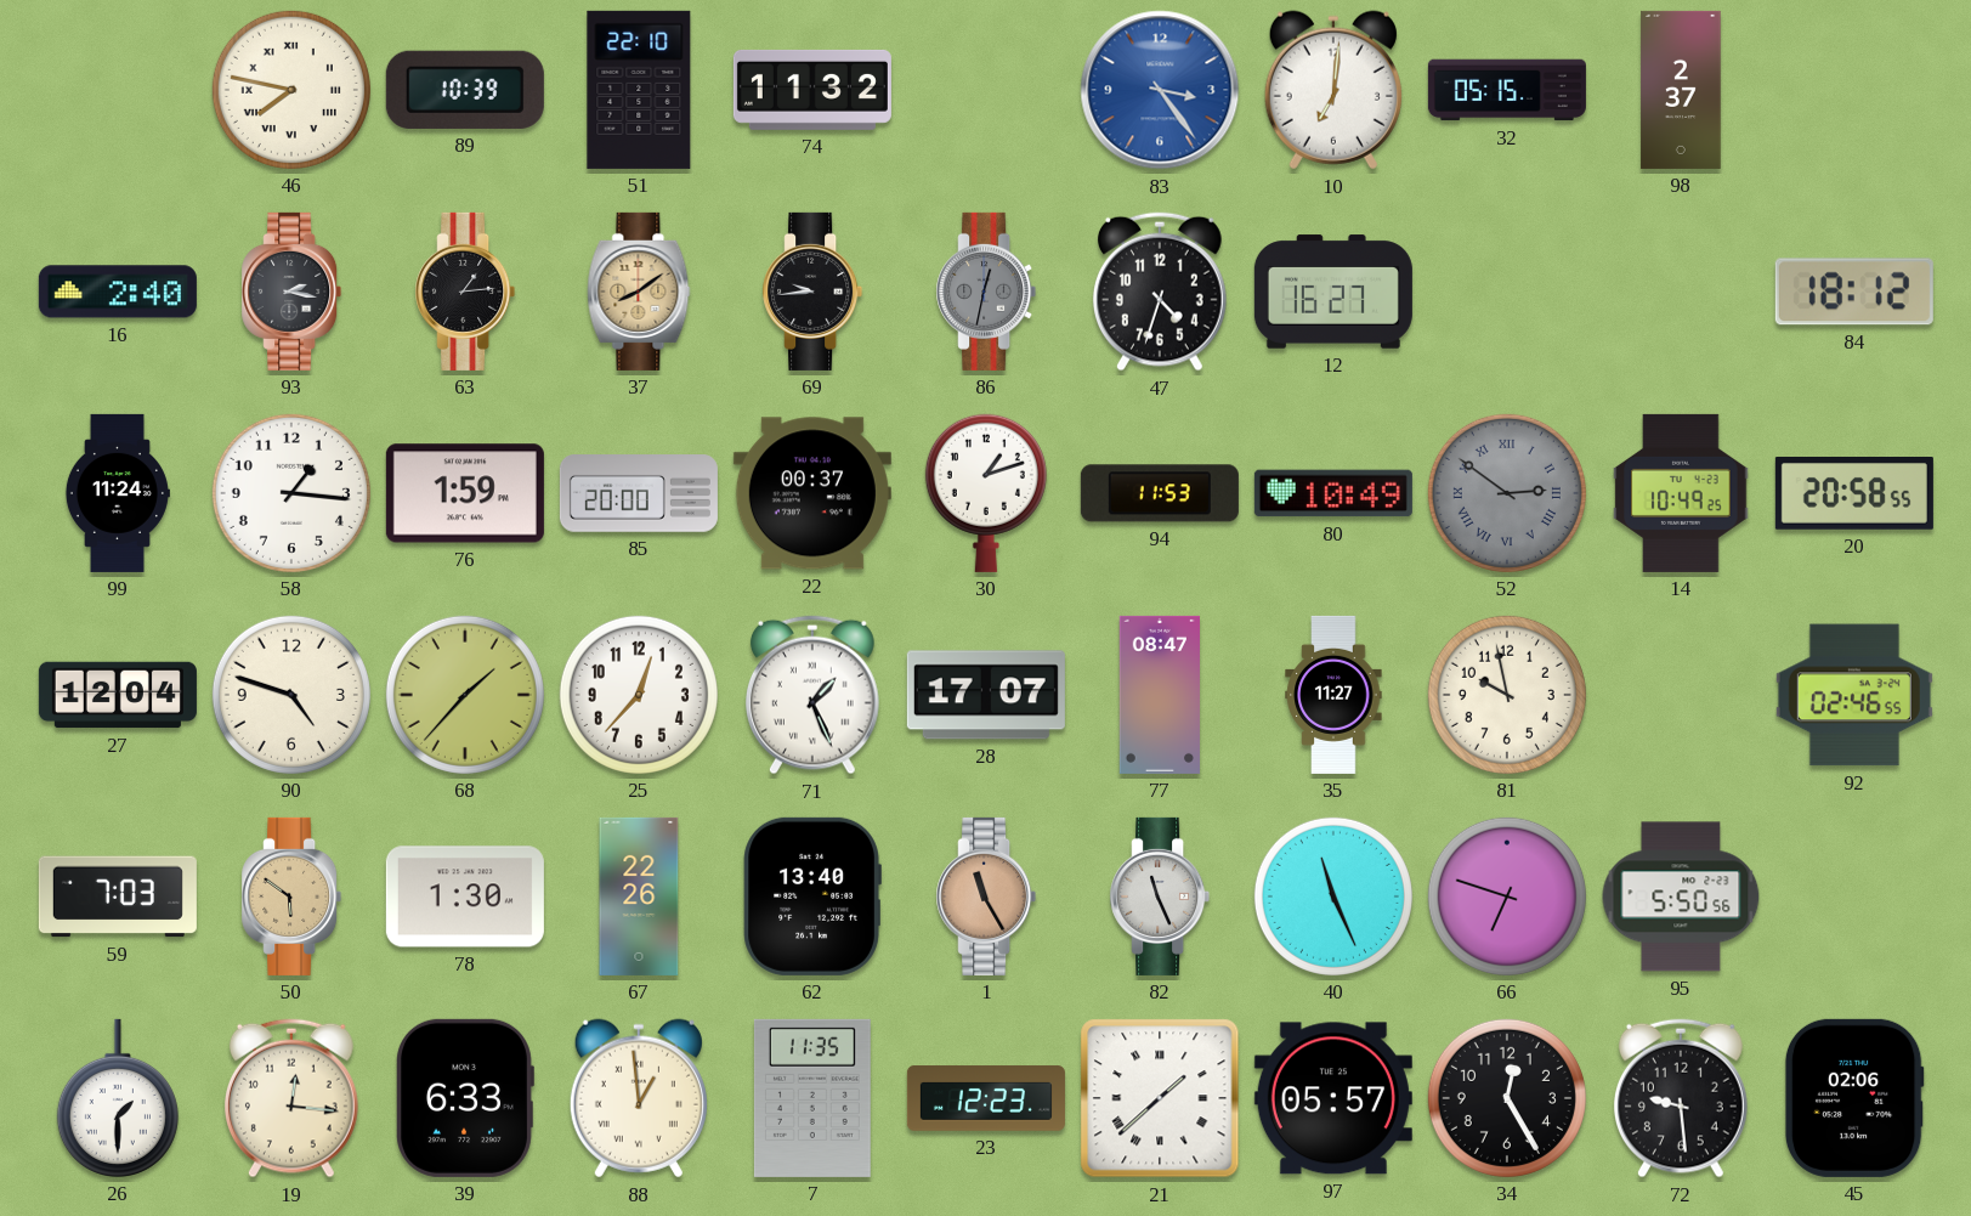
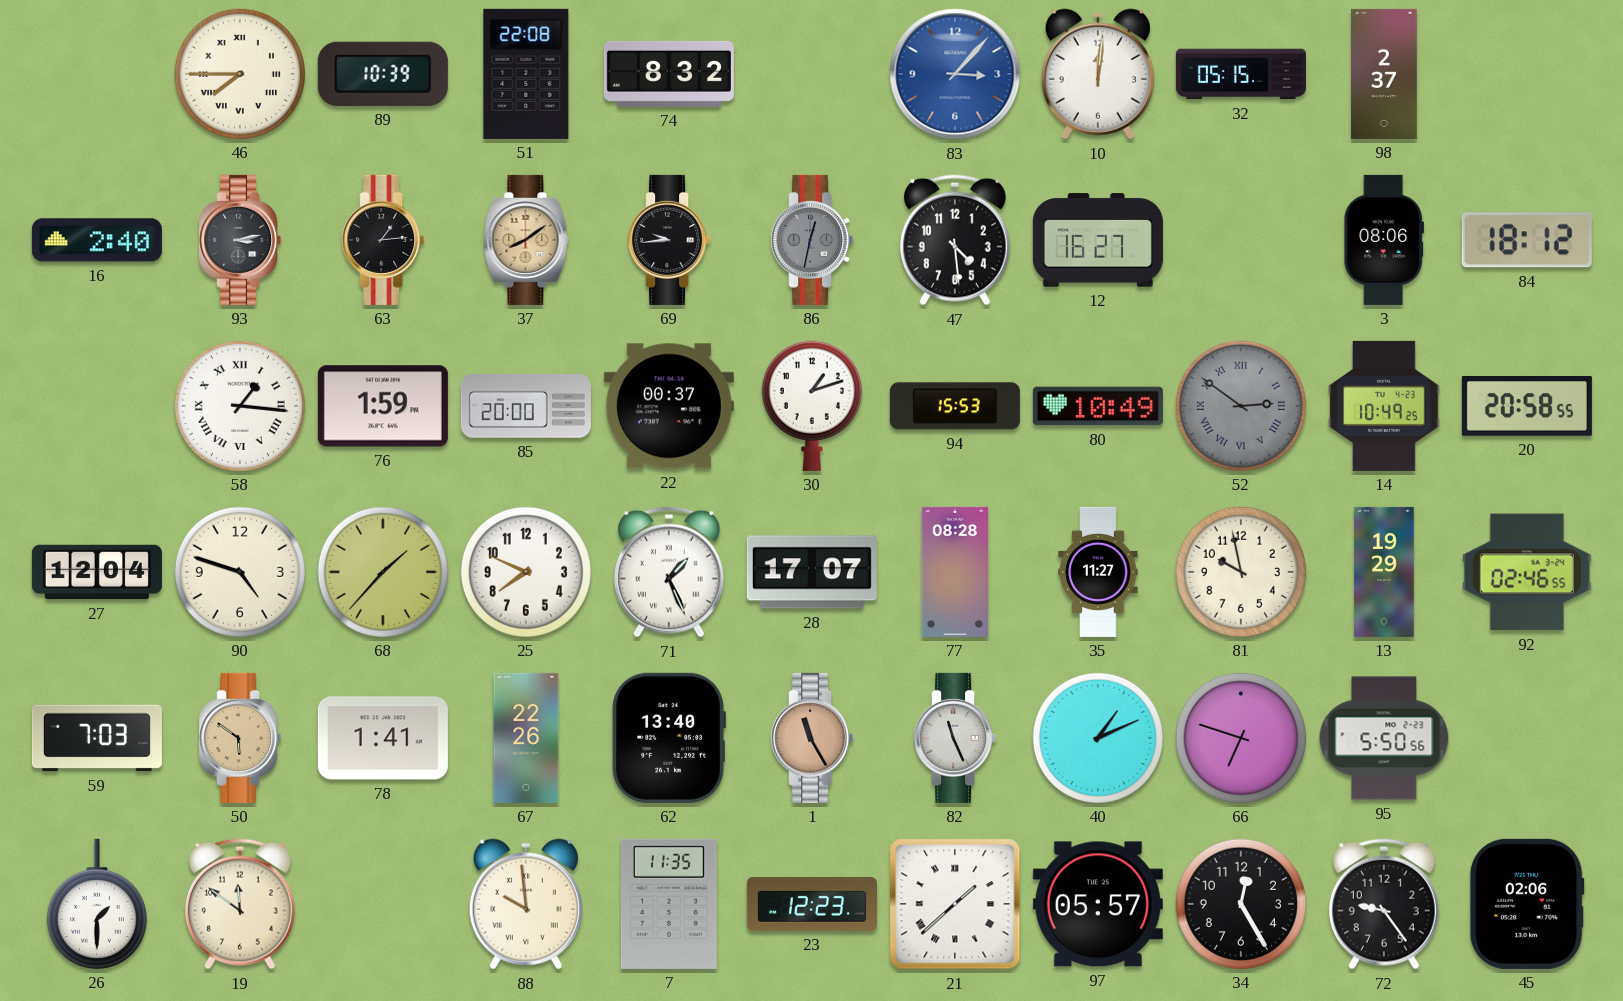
46: 7:47 -> 7:45 (240, 74)
51: 22:10 -> 22:08 (526, 74)
74: 11:32 -> 8:32 (669, 74)
83: 3:24 -> 3:07 (955, 74)
10: 7:01 -> 12:01 (1098, 74)
93: 2:17 -> 3:13 (240, 240)
47: 4:33 -> 4:29 (955, 240)
3: none -> 08:06 (1384, 240)
99: 11:24 -> none (117, 493)
58 numerals: Arabic -> Roman (240, 406)
94: 11:53 -> 15:53 (955, 406)
25: 12:37 -> 7:49 (526, 572)
77: 08:47 -> 08:28 (954, 572)
13: none -> 19:29 (1384, 572)
78: 1:30 -> 1:41 (383, 738)
40: 11:26 -> 1:11 (1098, 738)
19: 12:16 -> 11:51 (240, 904)
39: 6:33 -> none (465, 1098)
88: 12:59 -> 9:59 (526, 904)
72: 9:29 -> 9:24 (1384, 904)
